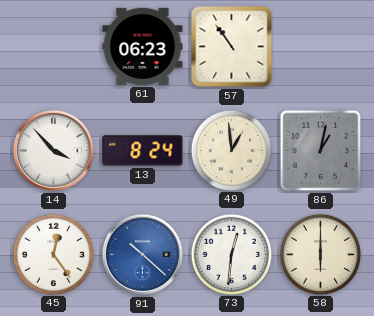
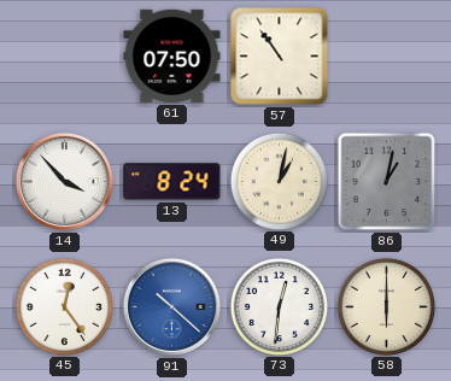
61: 06:23 -> 07:50 (172, 55)
49: 12:59 -> 1:02 (279, 181)
